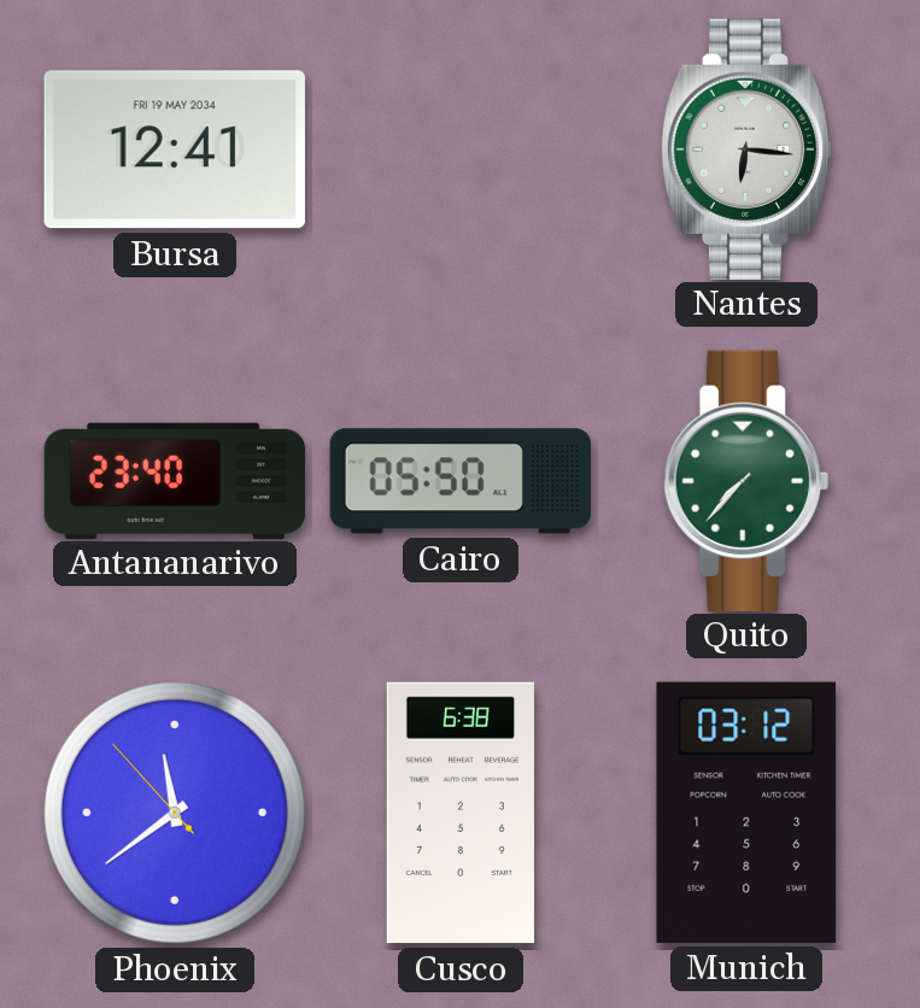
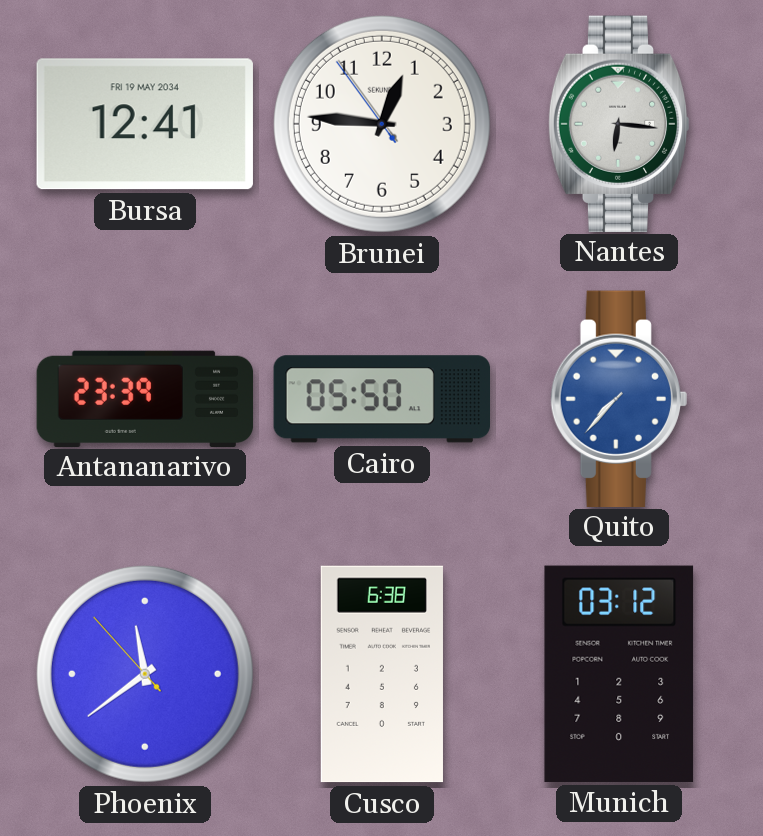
Brunei: none -> 12:45 (382, 124)
Antananarivo: 23:40 -> 23:39 (145, 398)
Quito dial: green -> blue (619, 398)
